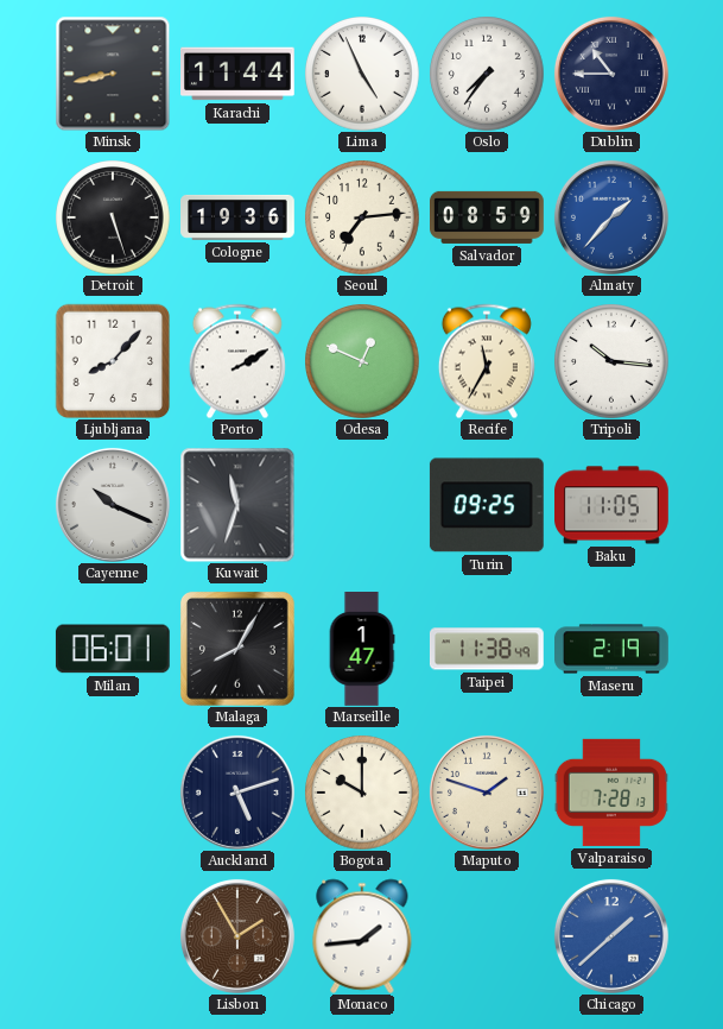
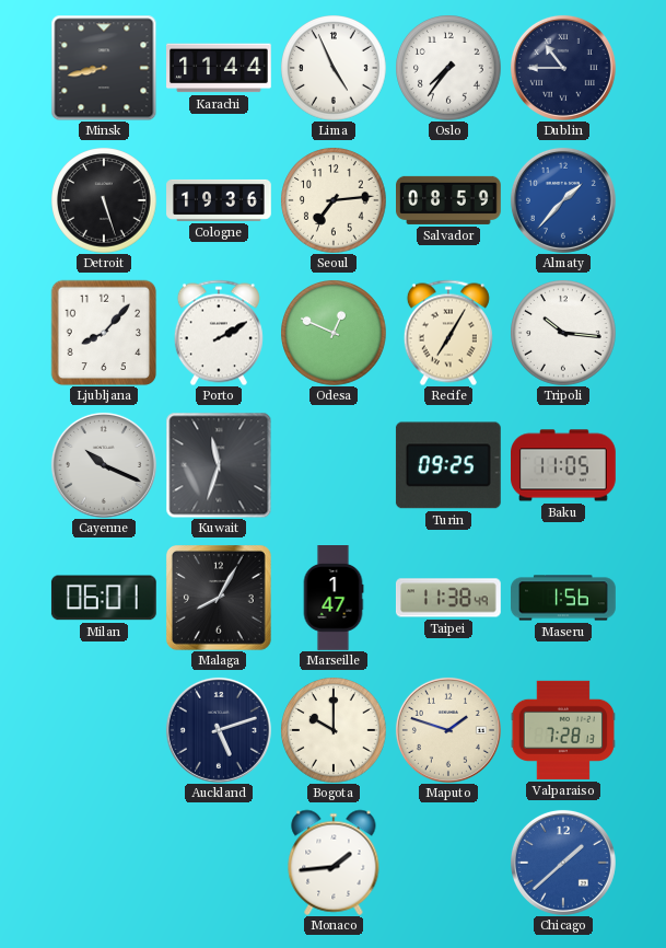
Recife: 11:35 -> 7:05 (448, 333)
Maseru: 2:19 -> 1:56 (564, 598)
Lisbon: 1:55 -> none (237, 936)
